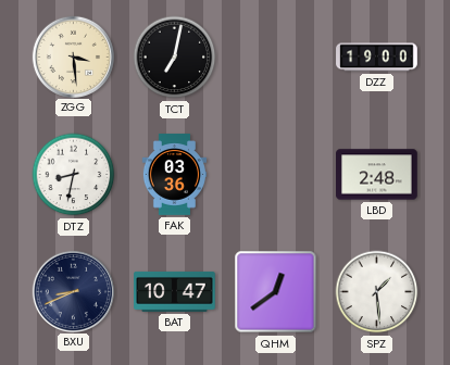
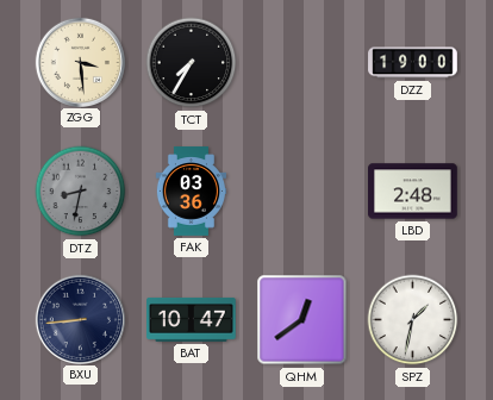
TCT: 7:02 -> 7:35 (192, 63)
DTZ dial: white -> grey (81, 192)
BXU: 8:41 -> 8:44 (80, 319)
SPZ: 1:29 -> 1:32 (413, 320)
